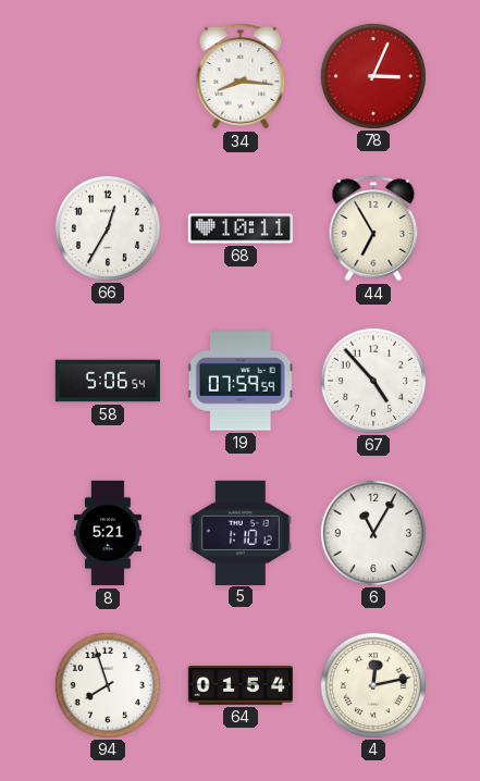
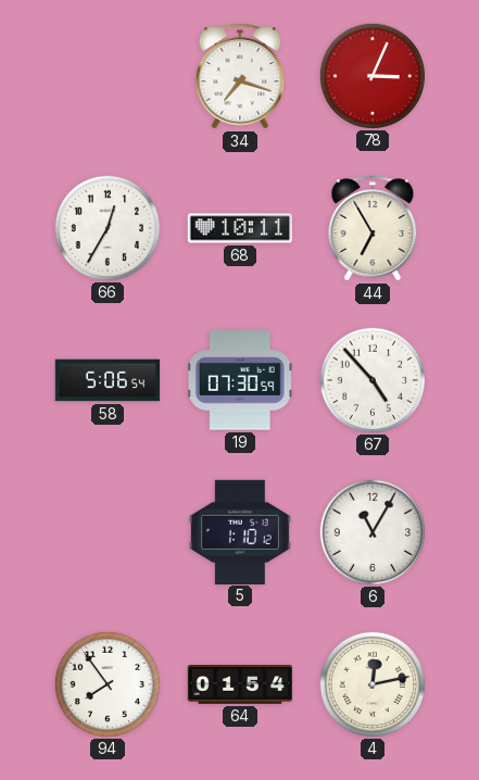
34: 8:16 -> 7:18 (240, 76)
19: 07:59 -> 07:30 (240, 380)
8: 5:21 -> none (108, 533)
94: 7:57 -> 7:54 (106, 683)
